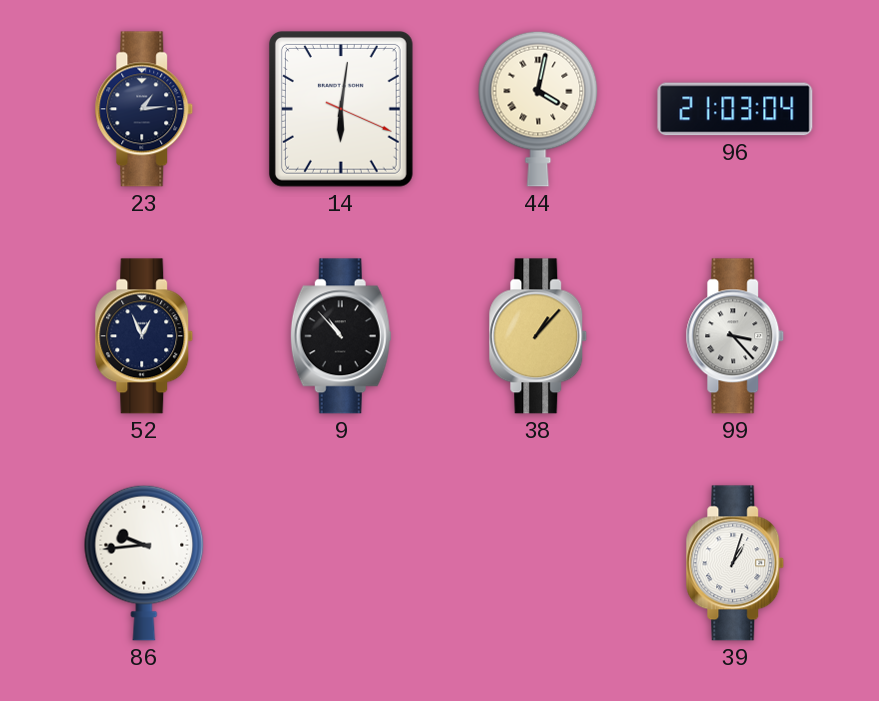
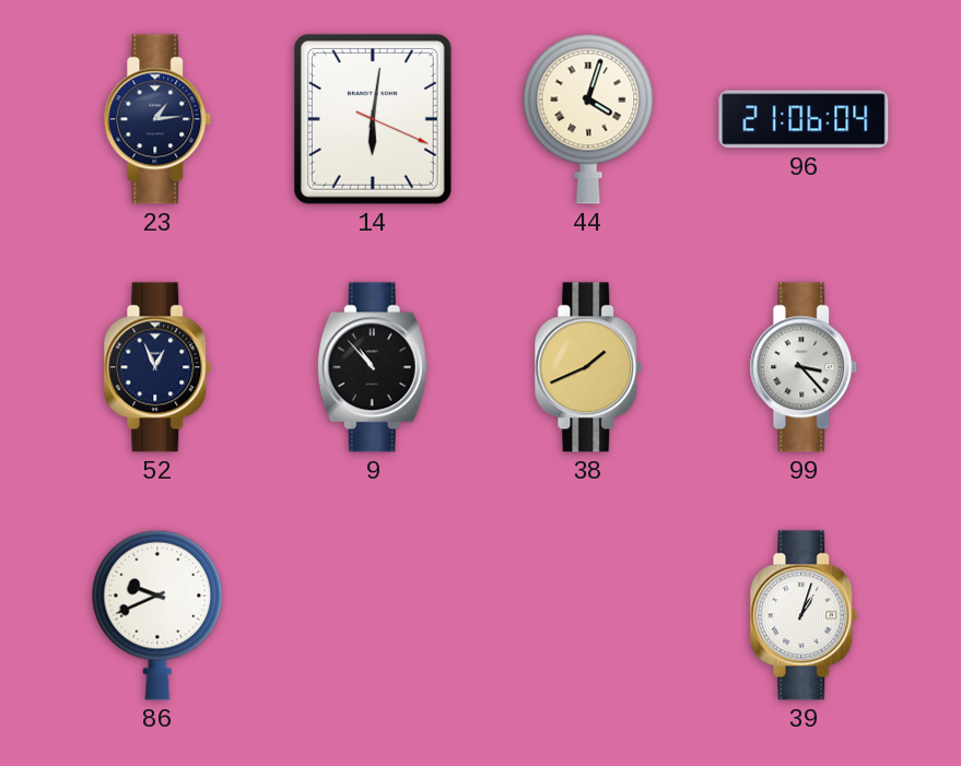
44: 4:02 -> 4:03 (588, 119)
96: 21:03 -> 21:06 (804, 119)
38: 1:07 -> 1:41 (588, 367)
86: 9:44 -> 9:41 (157, 615)
